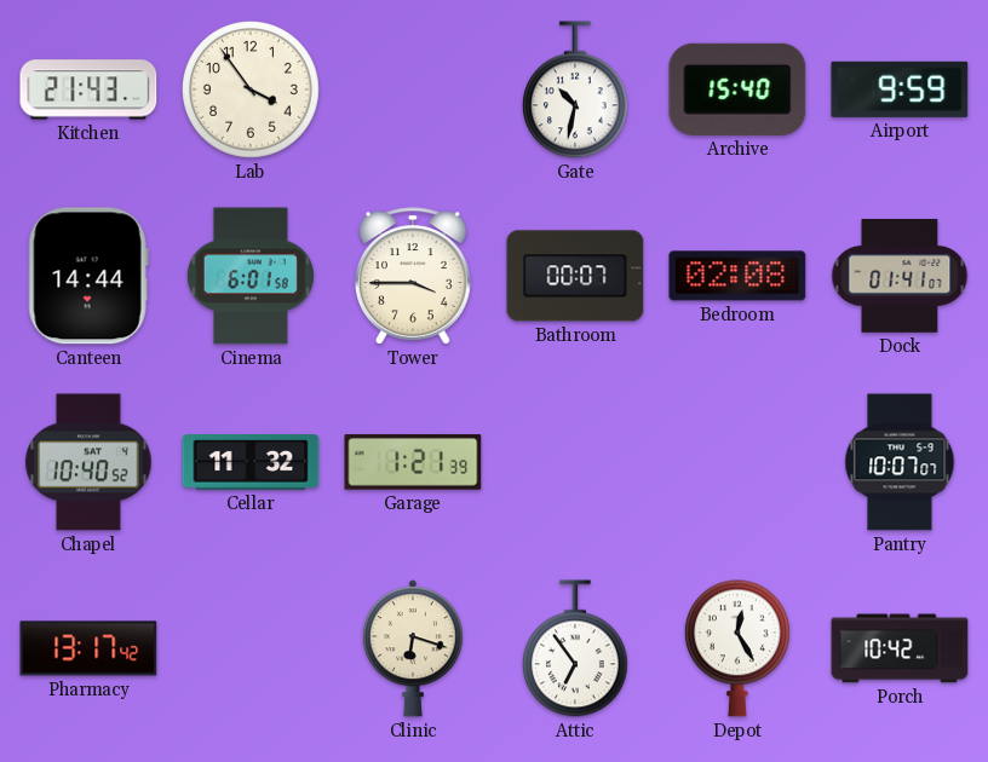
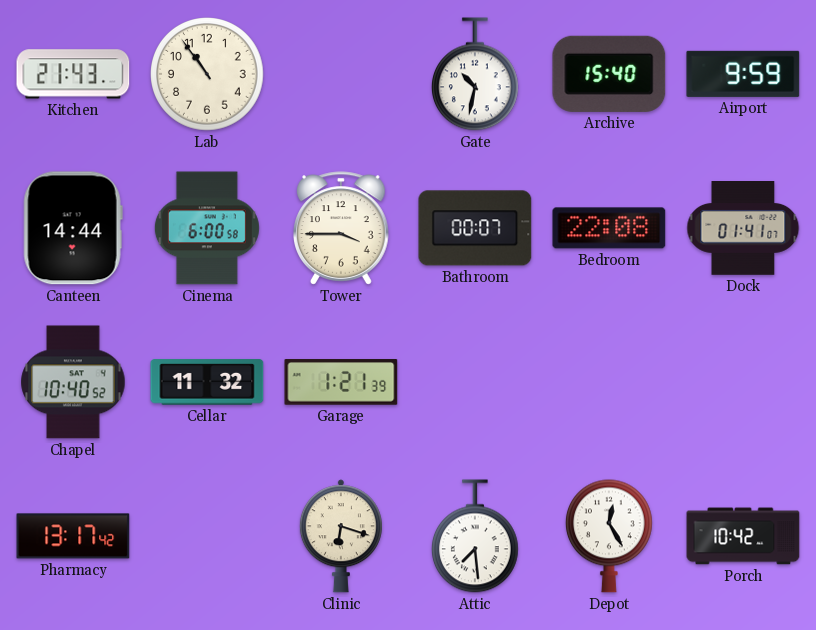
Lab: 3:54 -> 10:54 (208, 75)
Cinema: 6:01 -> 6:00 (207, 228)
Bedroom: 02:08 -> 22:08 (609, 228)
Pantry: 10:07 -> none (900, 462)
Attic: 6:54 -> 7:29 (475, 536)
